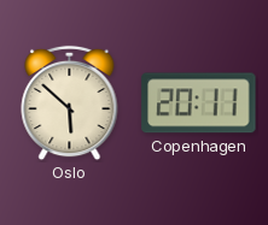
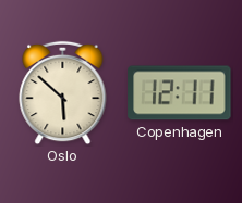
Copenhagen: 20:11 -> 12:11 (180, 93)
